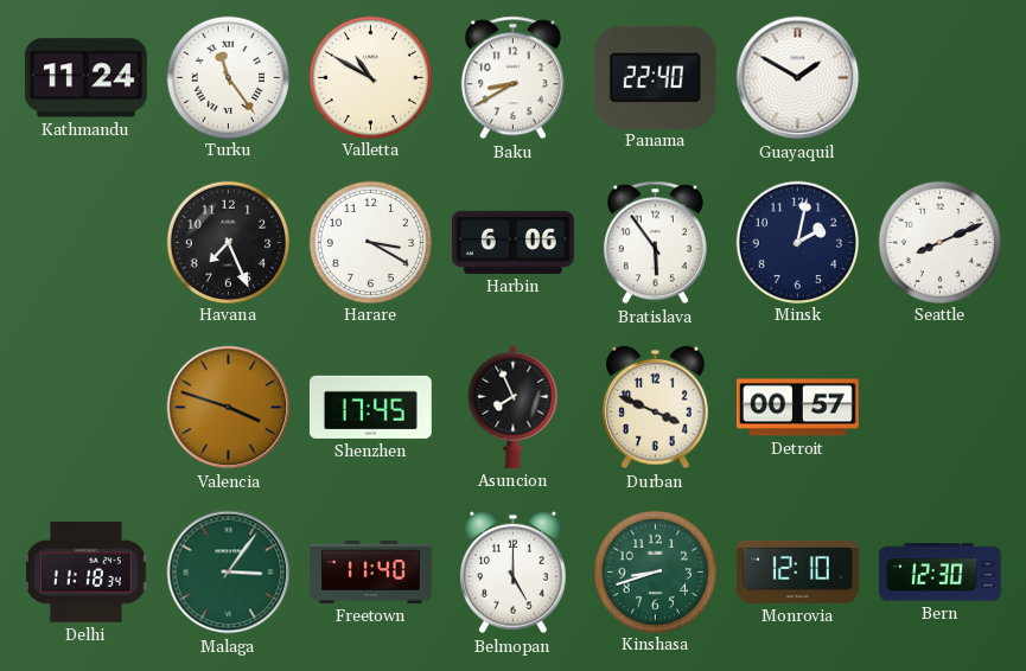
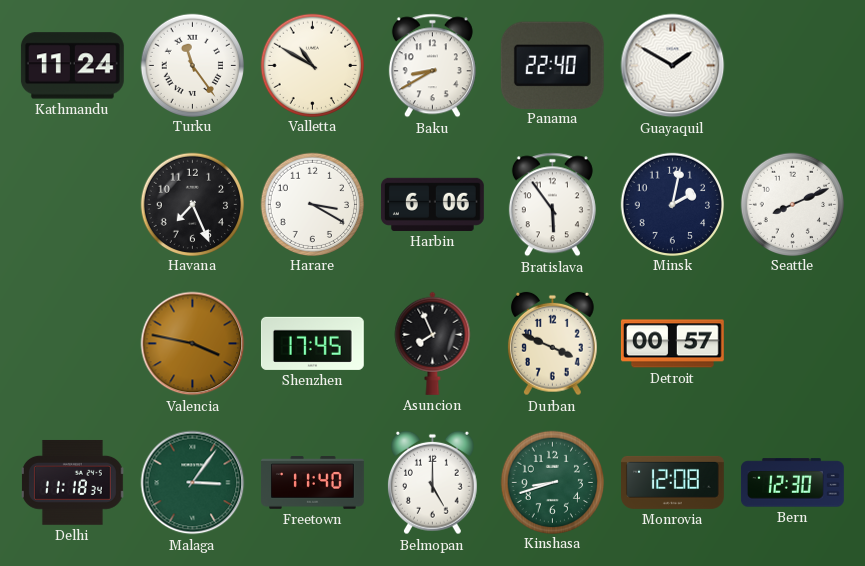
Valencia: 3:48 -> 3:47 (193, 344)
Monrovia: 12:10 -> 12:08 (673, 482)
